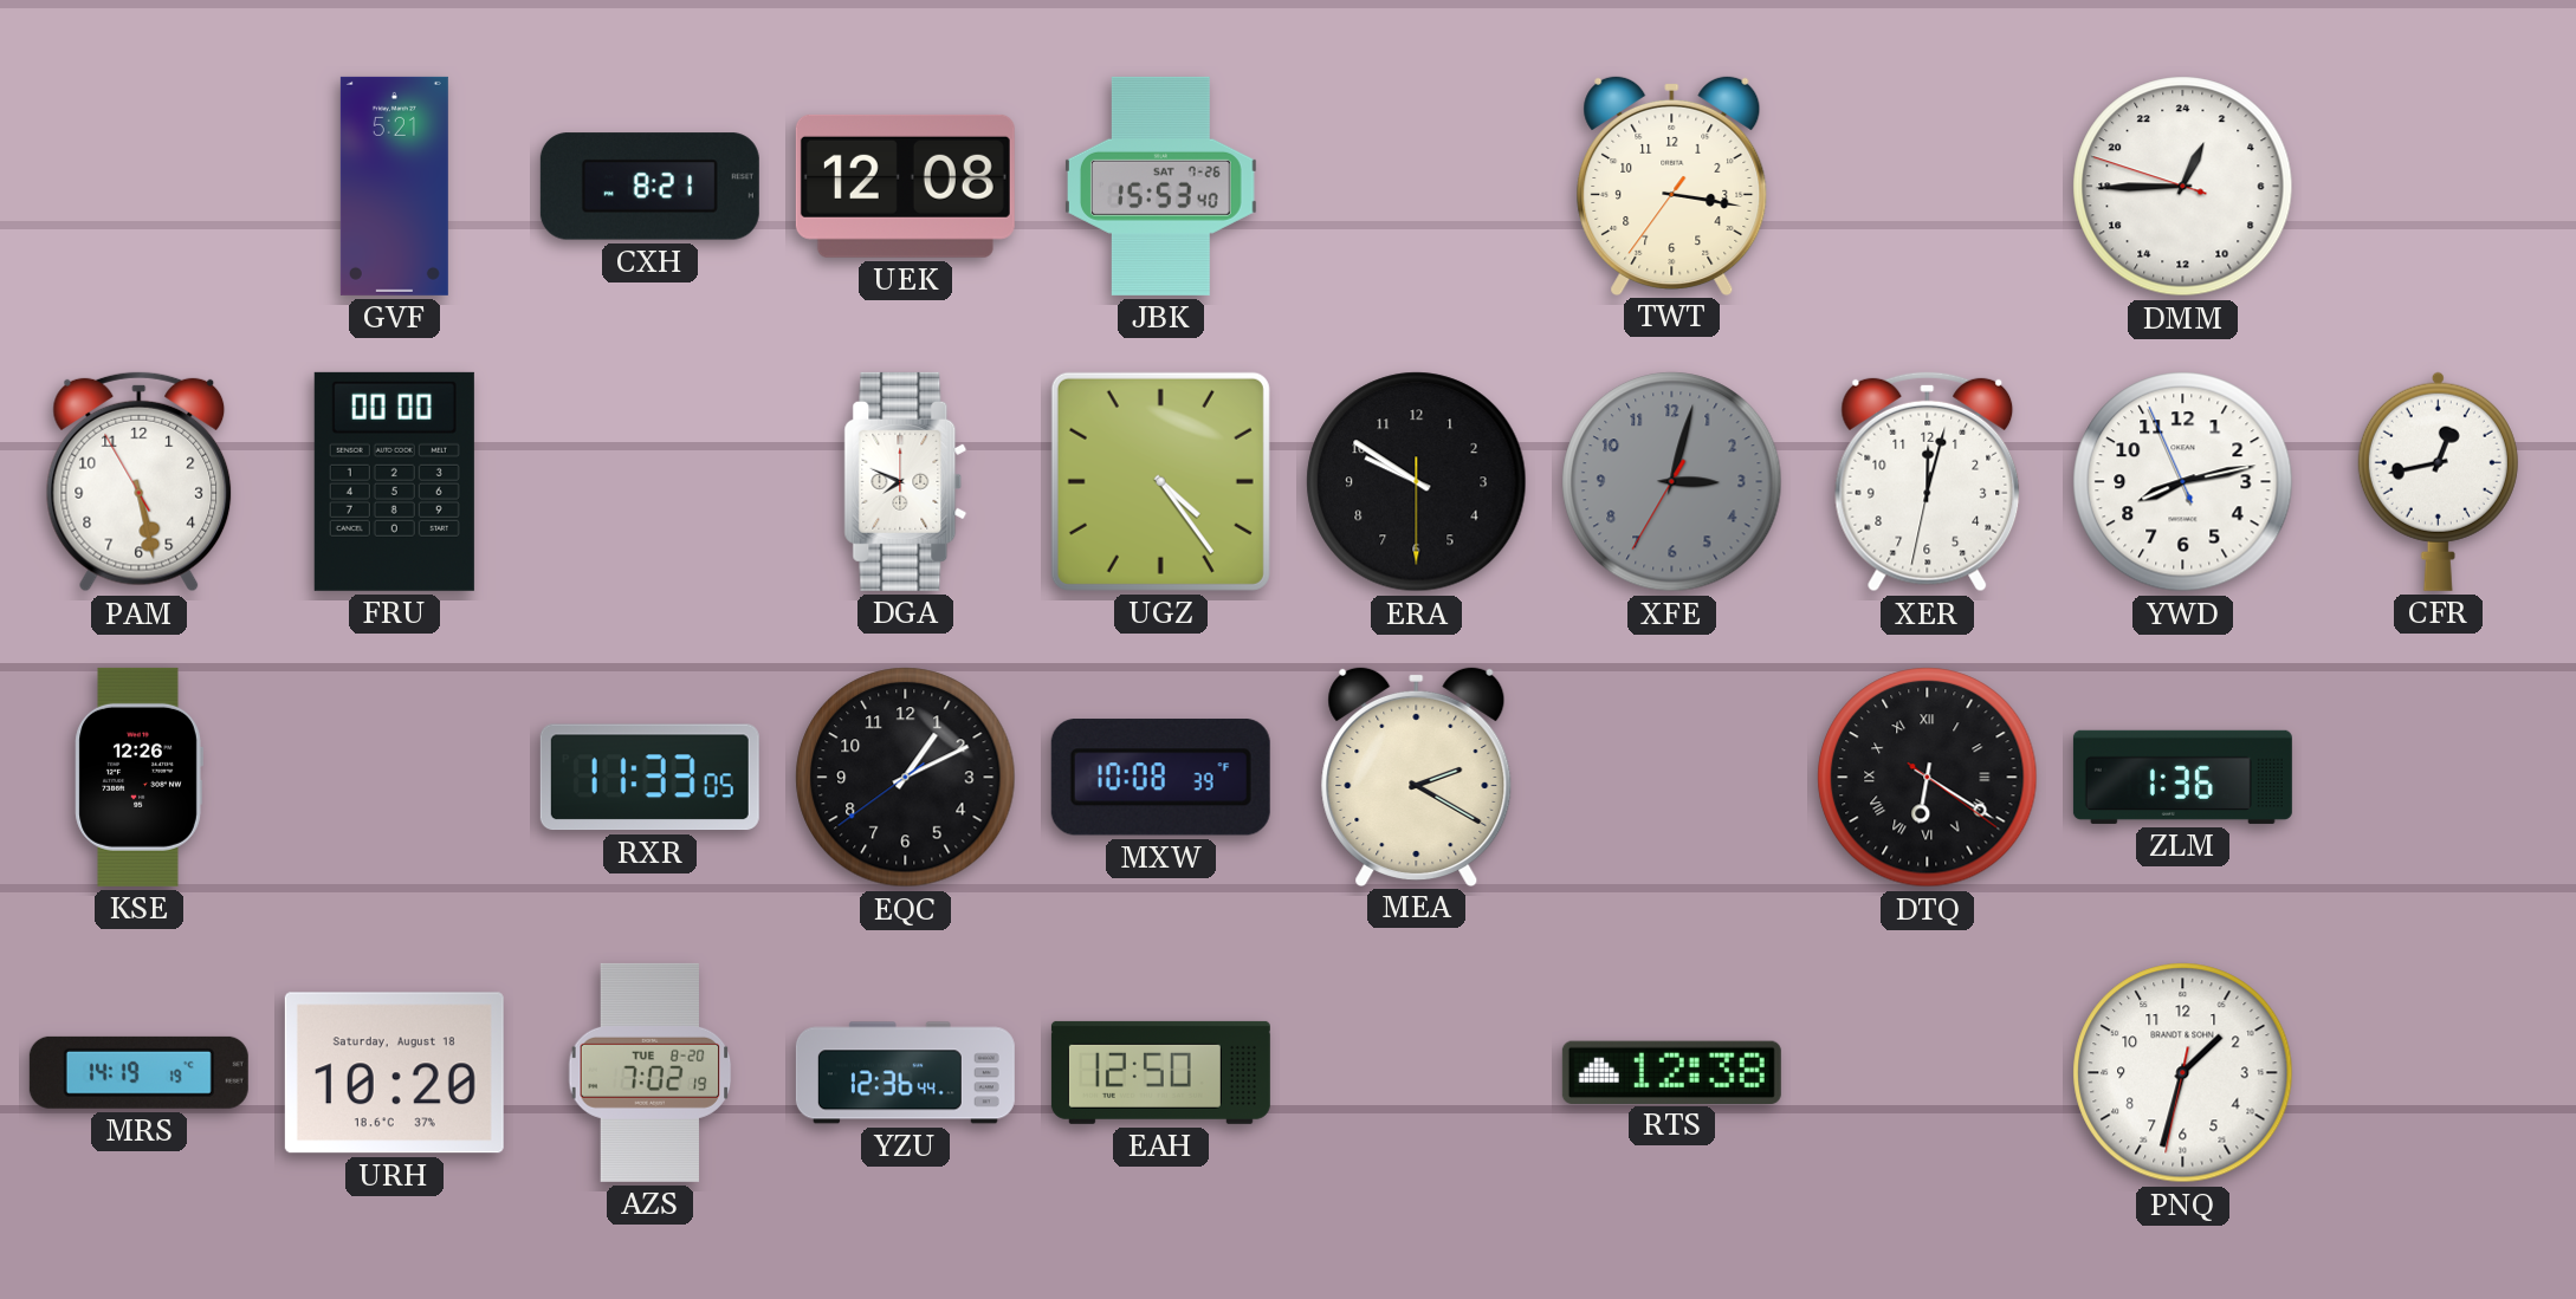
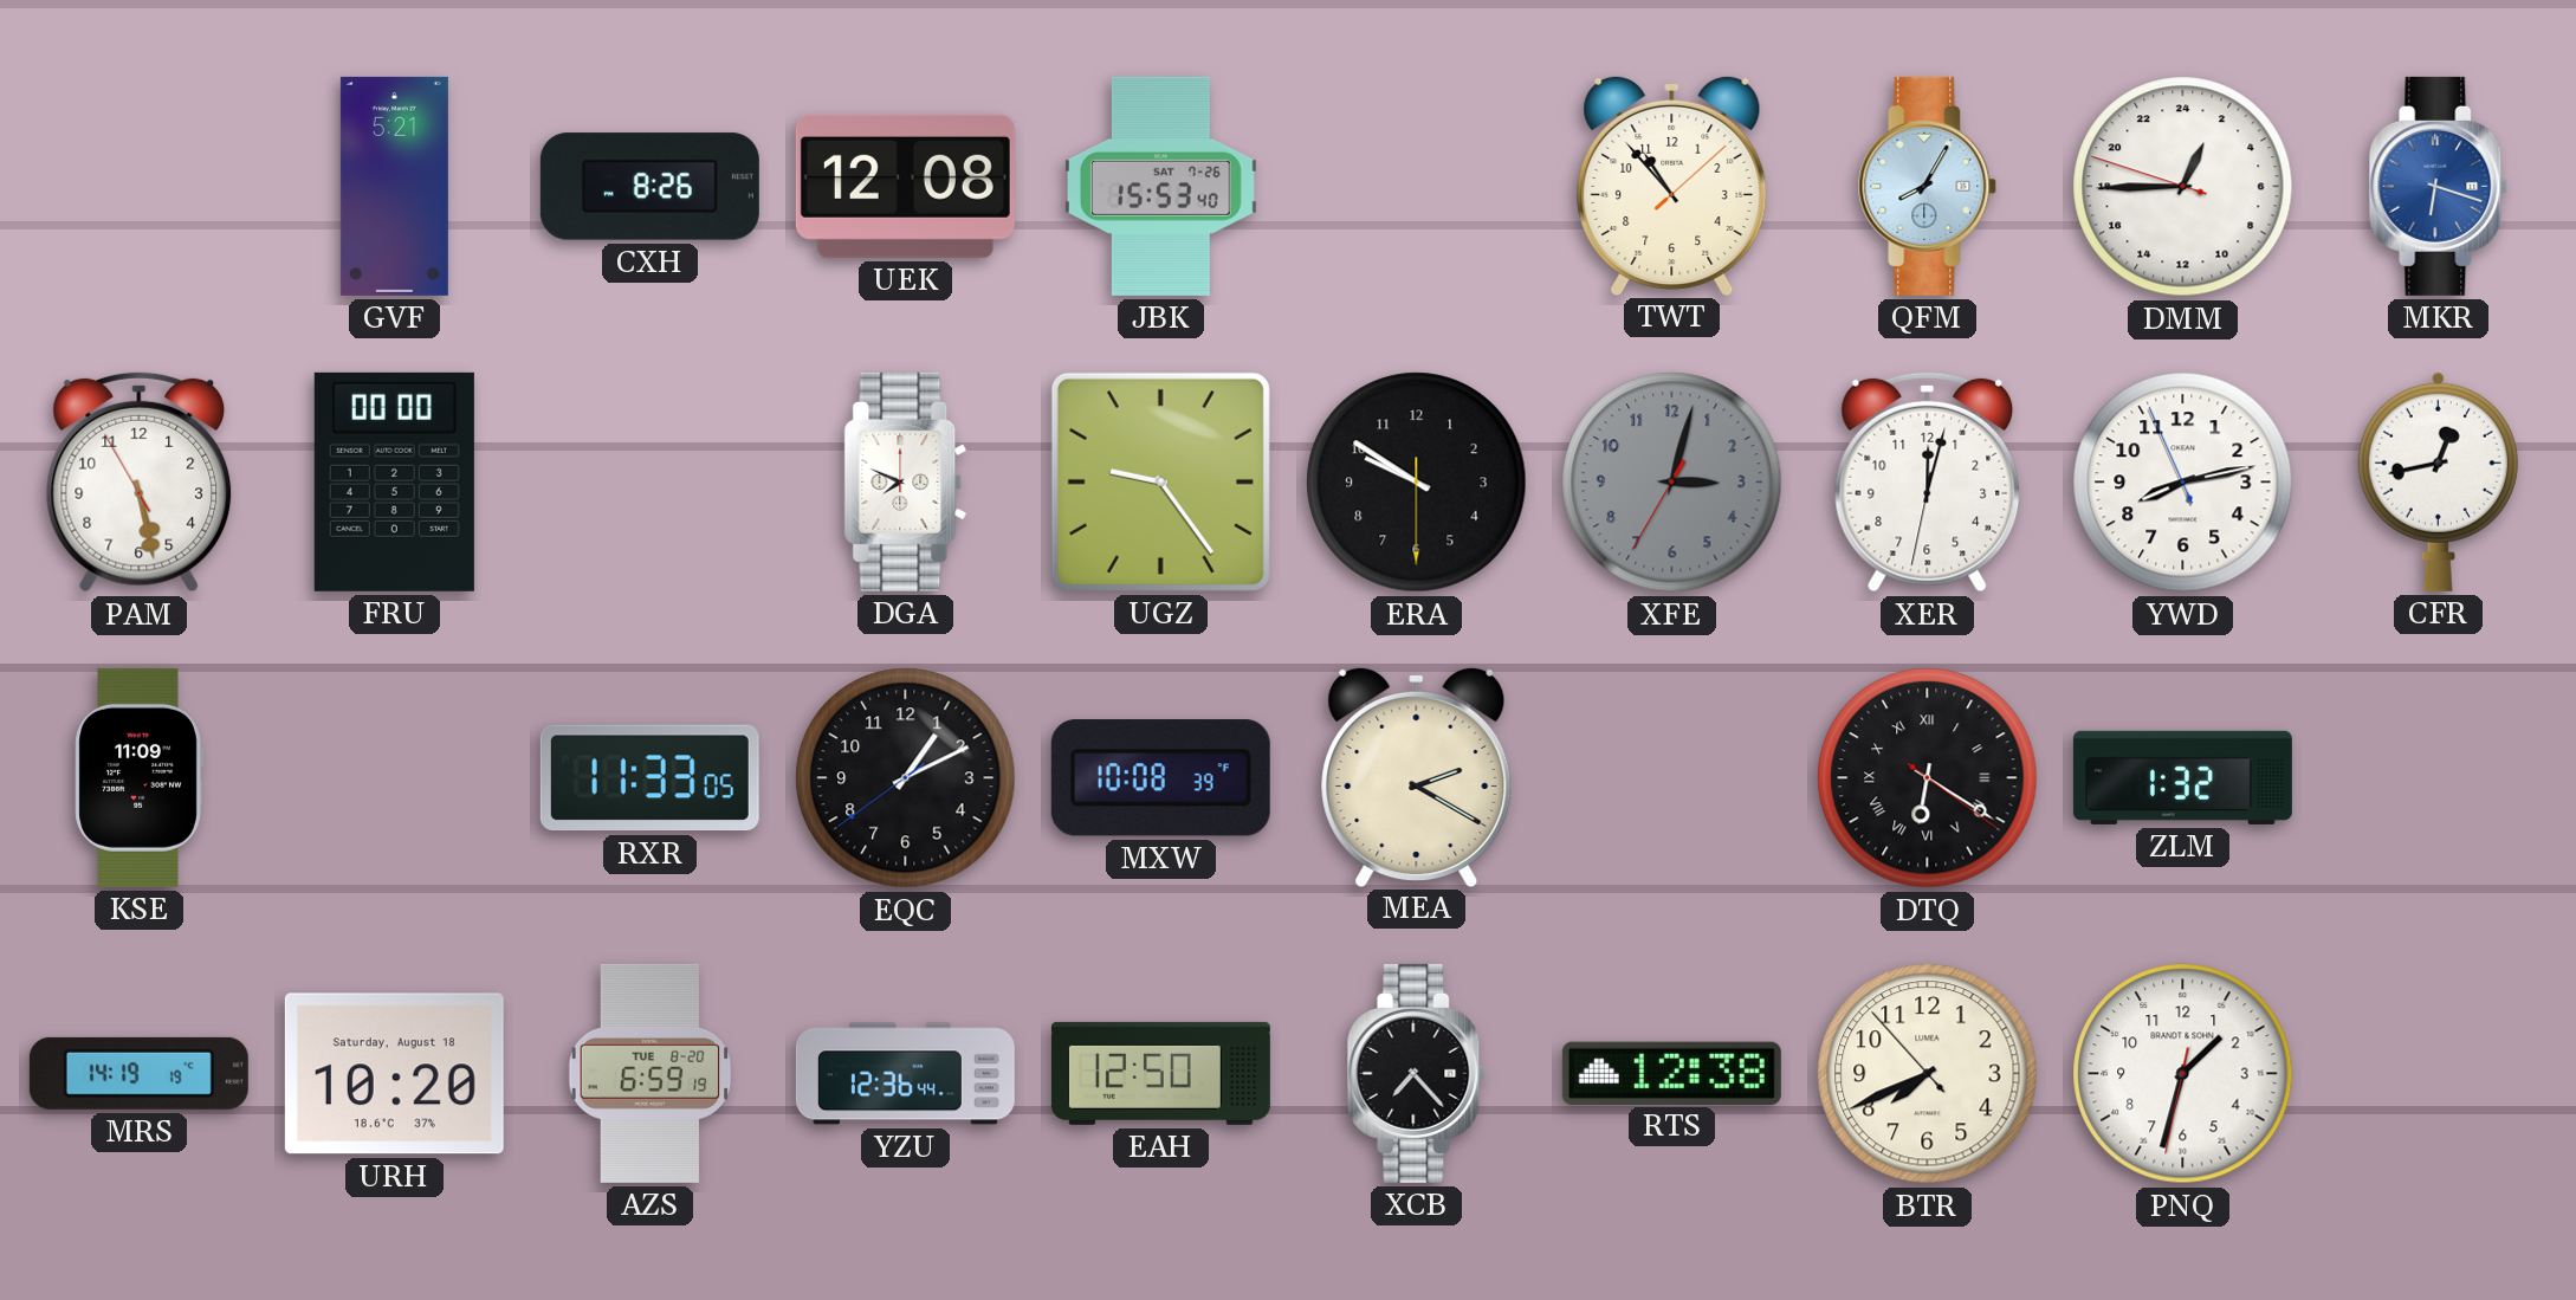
CXH: 8:21 -> 8:26 (649, 187)
TWT: 3:16 -> 10:53 (1672, 185)
QFM: none -> 8:05 (1928, 186)
MKR: none -> 6:18 (2439, 186)
UGZ: 4:24 -> 9:24 (1160, 481)
KSE: 12:26 -> 11:09 (138, 777)
ZLM: 1:36 -> 1:32 (2182, 777)
AZS: 7:02 -> 6:59 (651, 1073)
XCB: none -> 7:23 (1417, 1073)
BTR: none -> 7:40 (1928, 1074)
